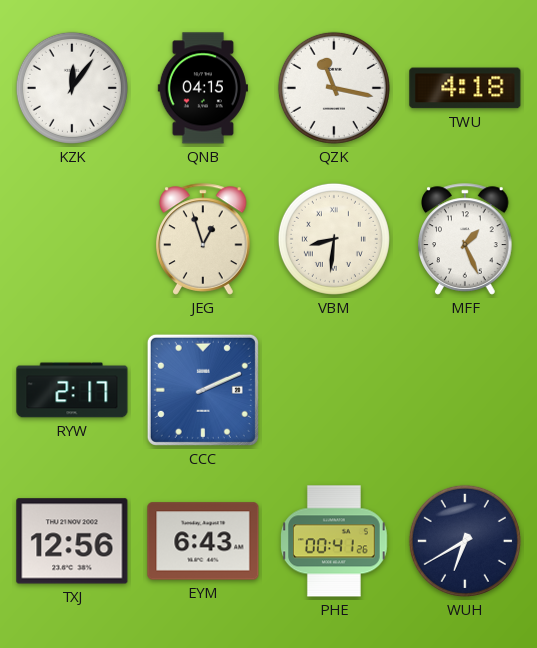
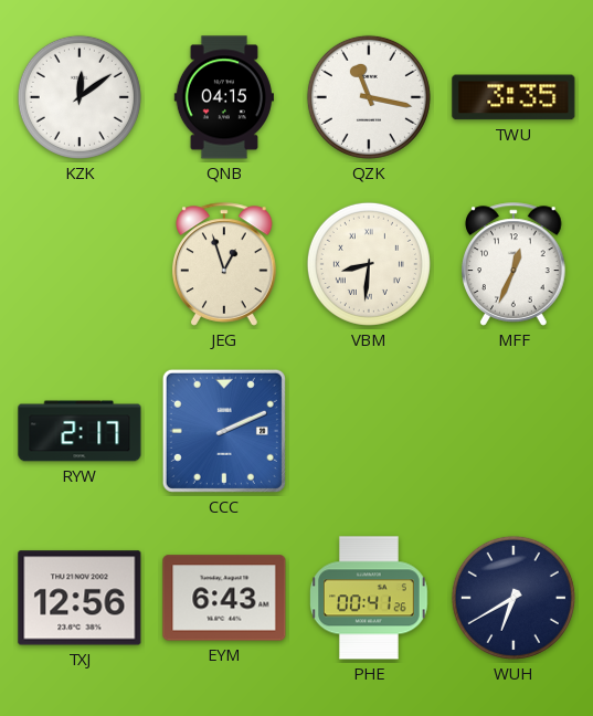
KZK: 12:06 -> 12:09 (80, 97)
TWU: 4:18 -> 3:35 (513, 97)
MFF: 1:26 -> 12:34 (513, 264)
